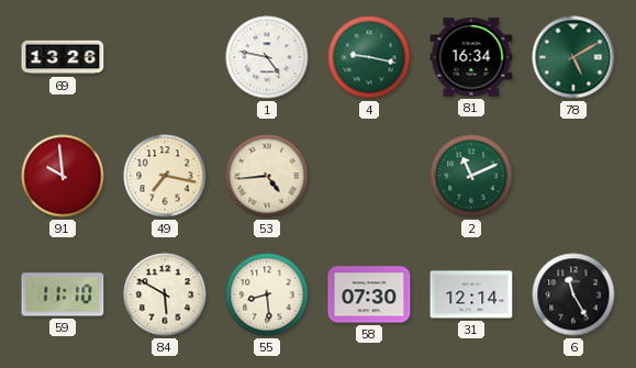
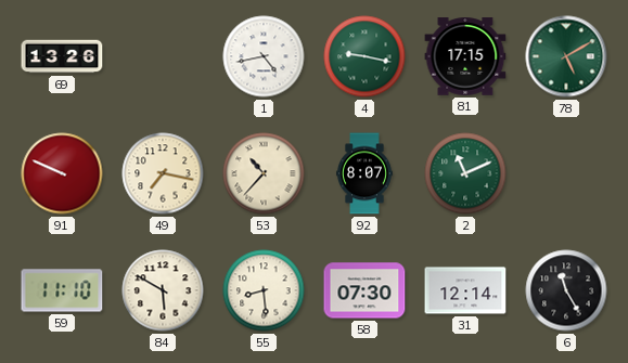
1: 4:47 -> 4:43 (264, 56)
81: 16:34 -> 17:15 (465, 56)
91: 9:59 -> 9:49 (62, 173)
53: 4:44 -> 10:37 (264, 173)
92: none -> 8:07 (364, 173)
